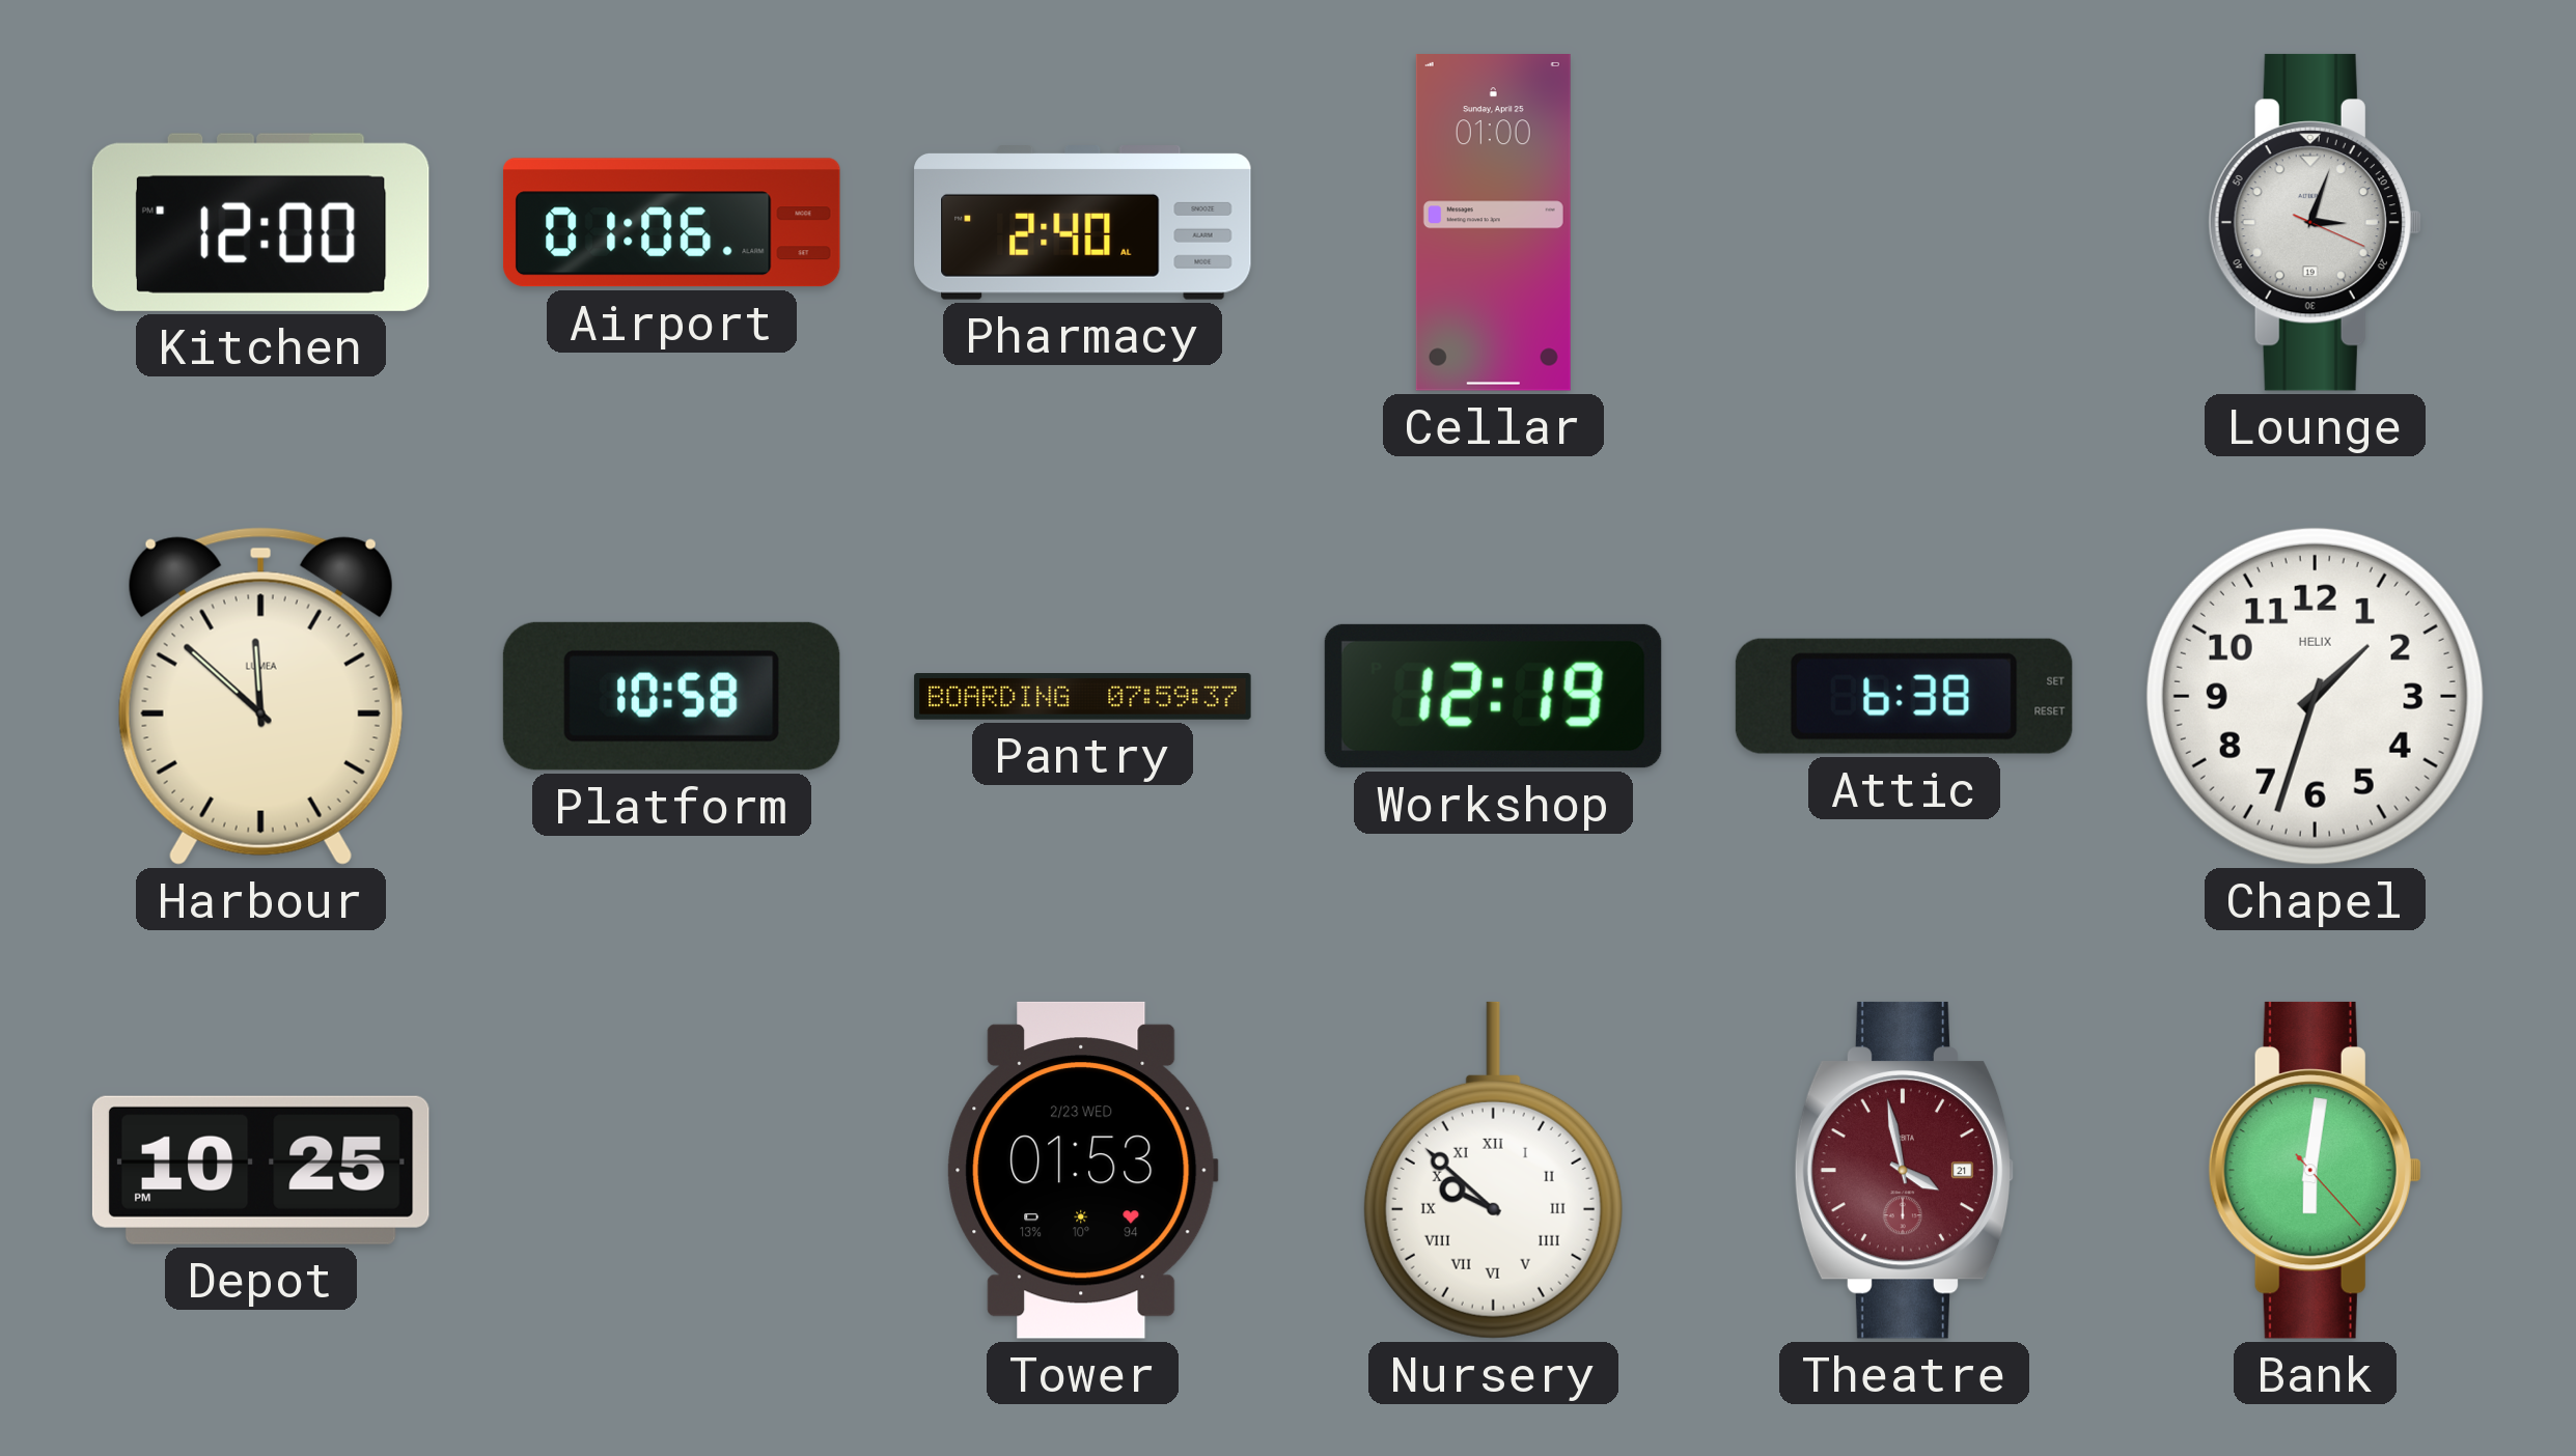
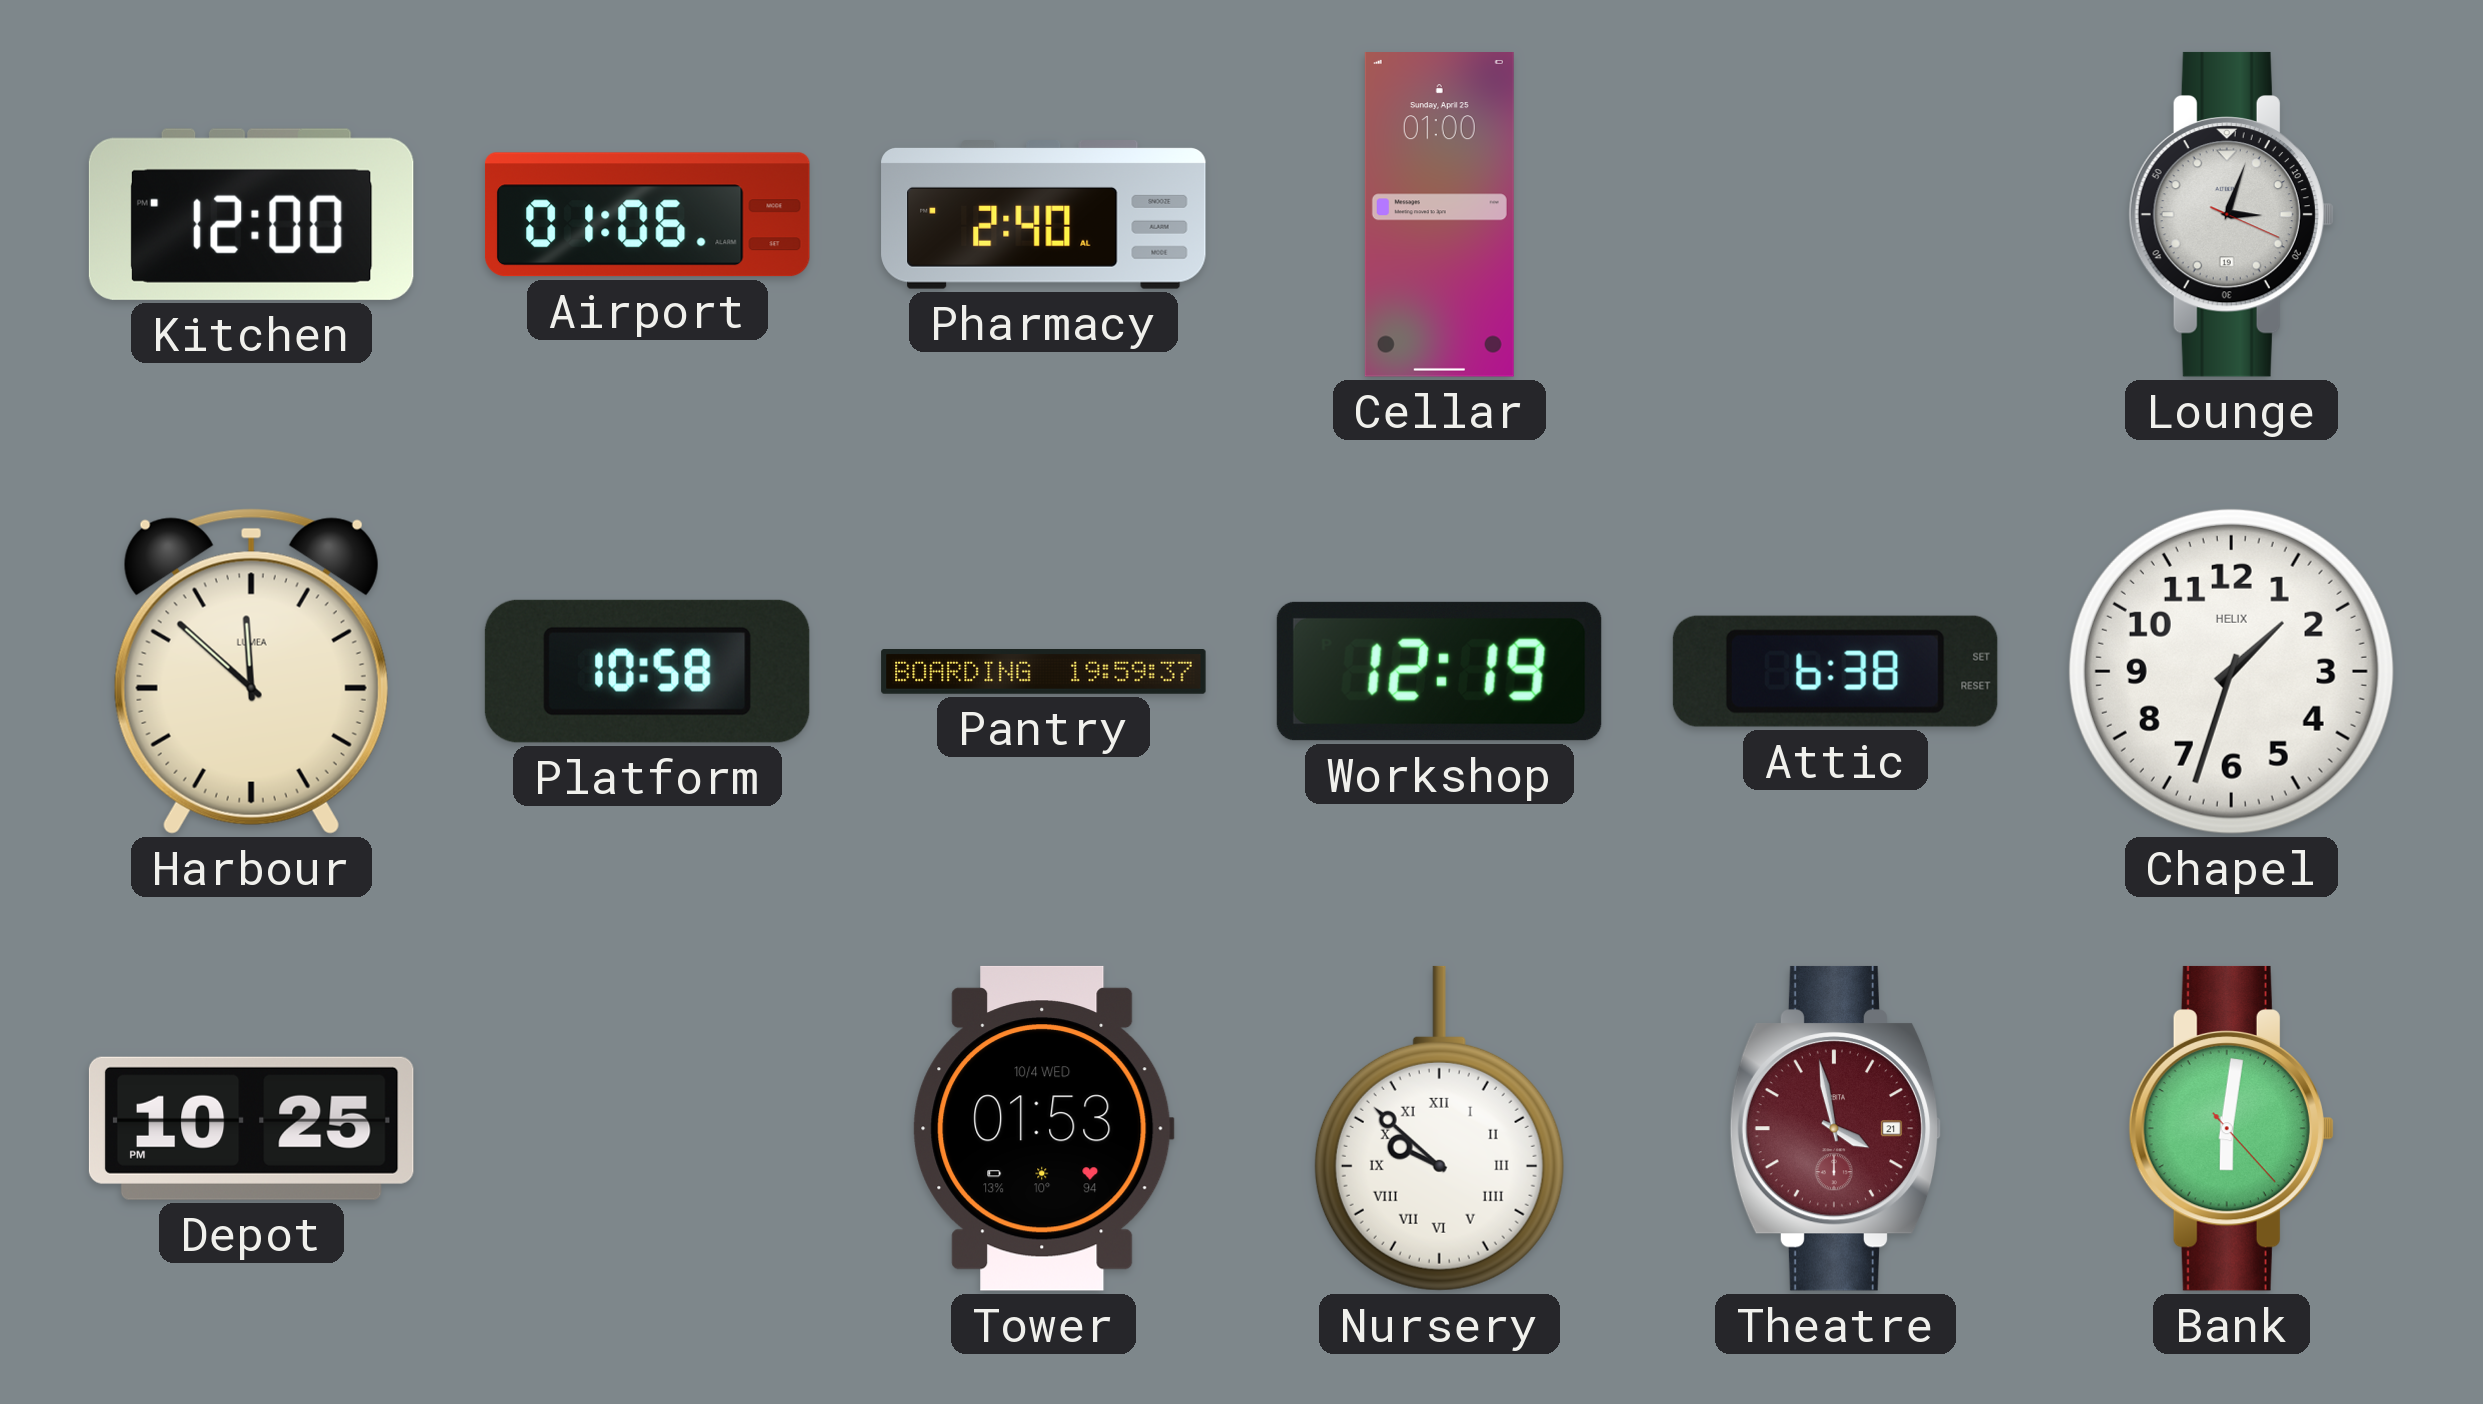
Pantry: 07:59 -> 19:59 (1044, 672)
Tower date: 2/23 WED -> 10/4 WED (1043, 1128)
